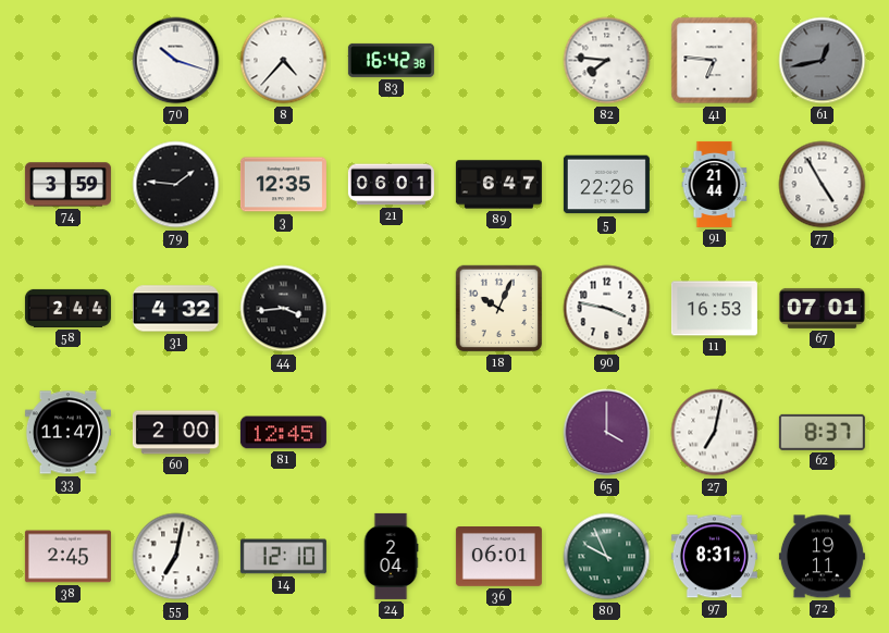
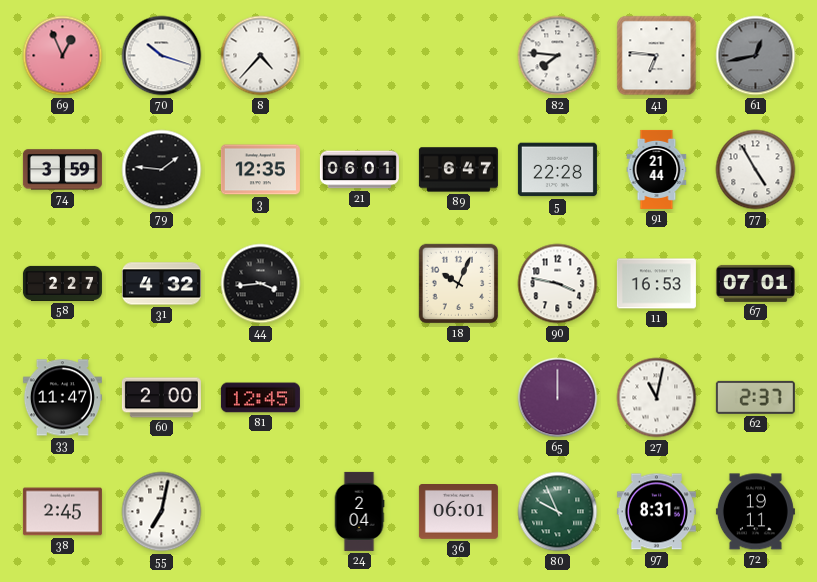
69: none -> 12:56 (63, 56)
83: 16:42 -> none (391, 60)
5: 22:26 -> 22:28 (557, 170)
58: 2:44 -> 2:27 (62, 283)
65: 4:00 -> 12:00 (558, 398)
27: 7:02 -> 11:02 (657, 398)
62: 8:37 -> 2:37 (755, 397)
14: 12:10 -> none (283, 557)
